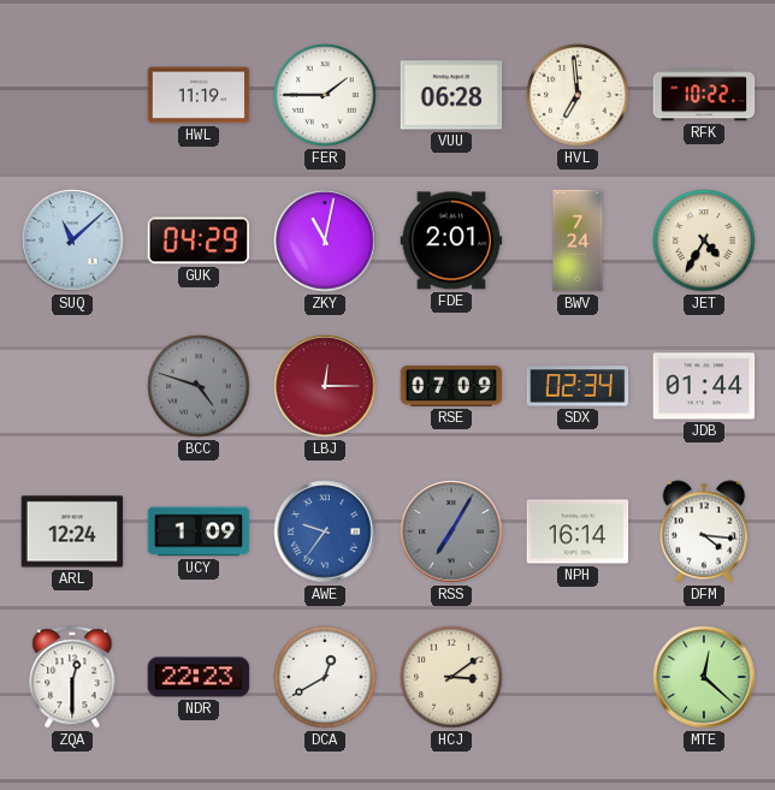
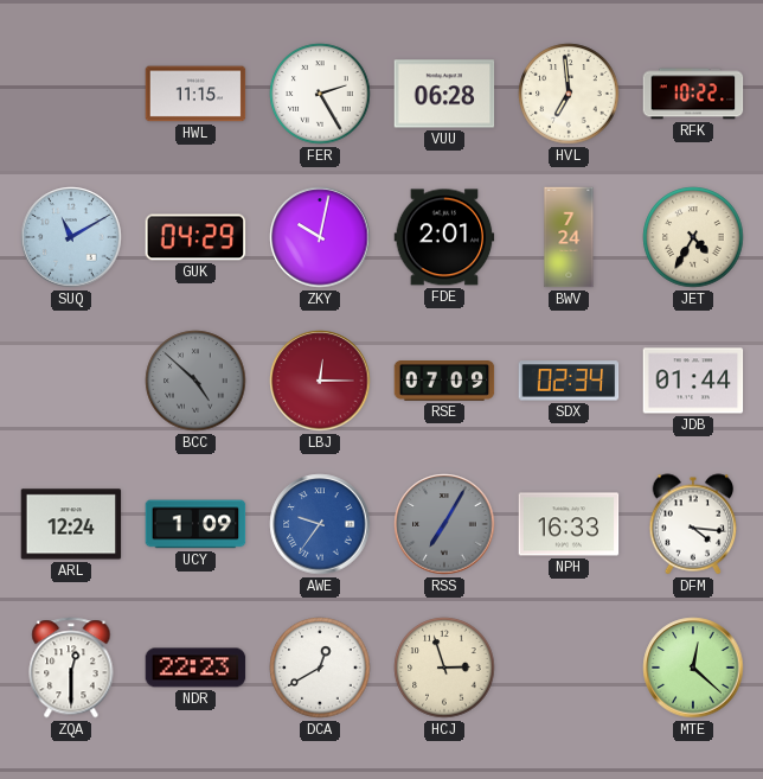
HWL: 11:19 -> 11:15 (195, 94)
FER: 1:45 -> 2:25 (320, 94)
SUQ: 11:08 -> 11:10 (71, 237)
ZKY: 11:02 -> 10:02 (320, 237)
BCC: 4:48 -> 4:52 (195, 381)
NPH: 16:14 -> 16:33 (569, 524)
HCJ: 3:09 -> 2:57 (444, 668)
